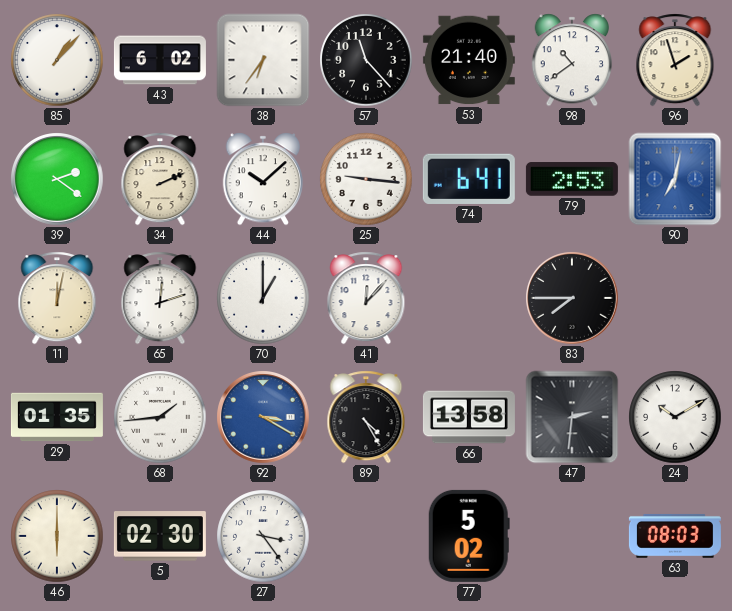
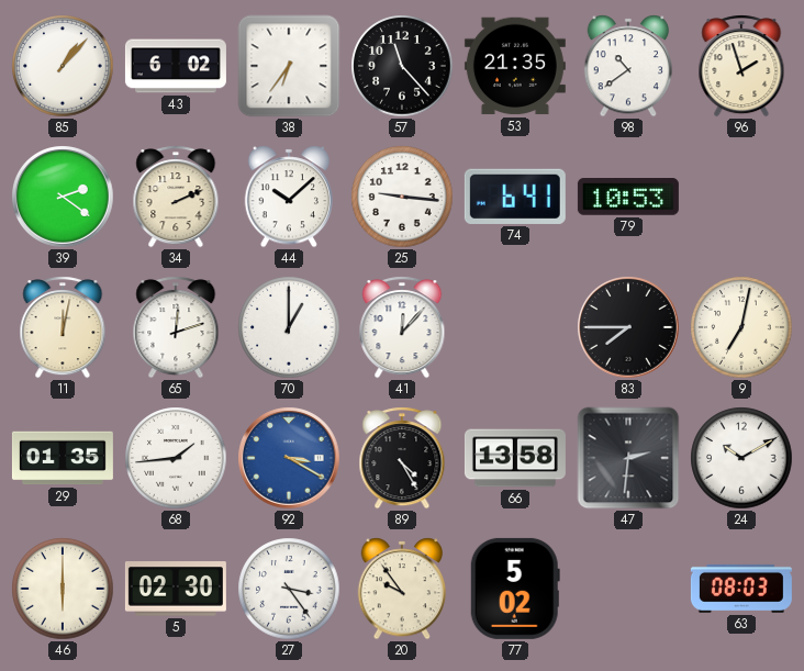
53: 21:40 -> 21:35 (515, 66)
79: 2:53 -> 10:53 (628, 197)
90: 7:02 -> none (675, 179)
9: none -> 7:02 (741, 327)
20: none -> 9:54 (402, 589)
